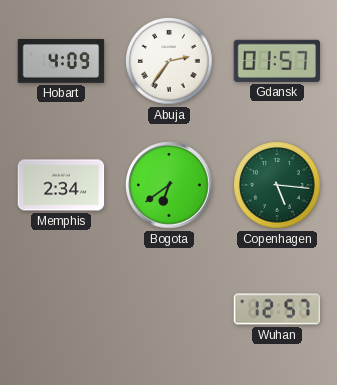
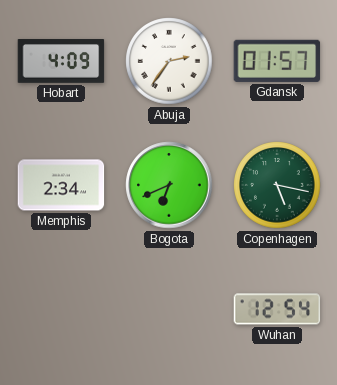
Bogota: 6:39 -> 6:41 (169, 185)
Copenhagen: 5:16 -> 5:17 (277, 185)
Wuhan: 12:57 -> 12:54 (277, 309)
